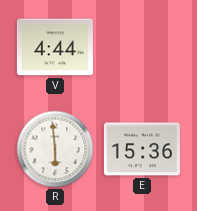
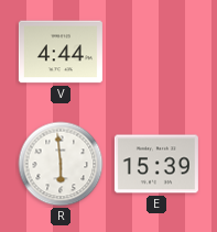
E: 15:36 -> 15:39 (156, 164)
